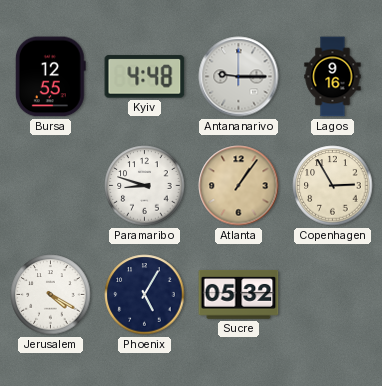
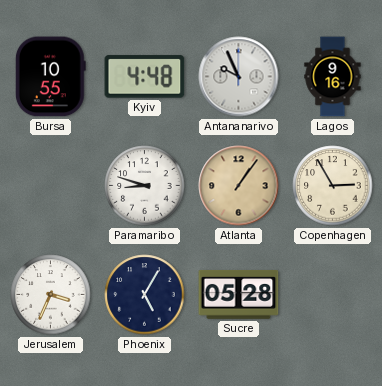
Bursa: 12:55 -> 10:55 (50, 77)
Antananarivo: 9:15 -> 9:56 (239, 77)
Jerusalem: 4:20 -> 3:34 (51, 295)
Sucre: 05:32 -> 05:28 (239, 294)
